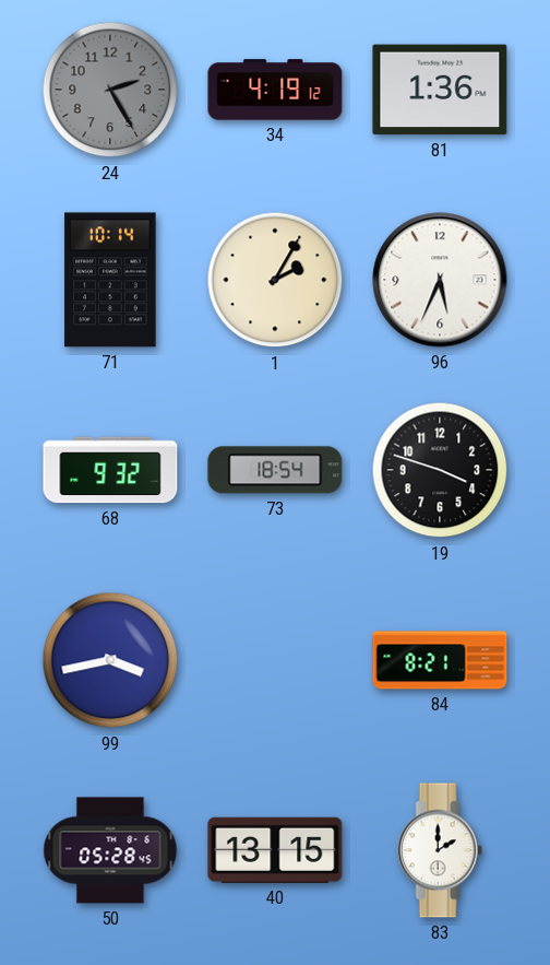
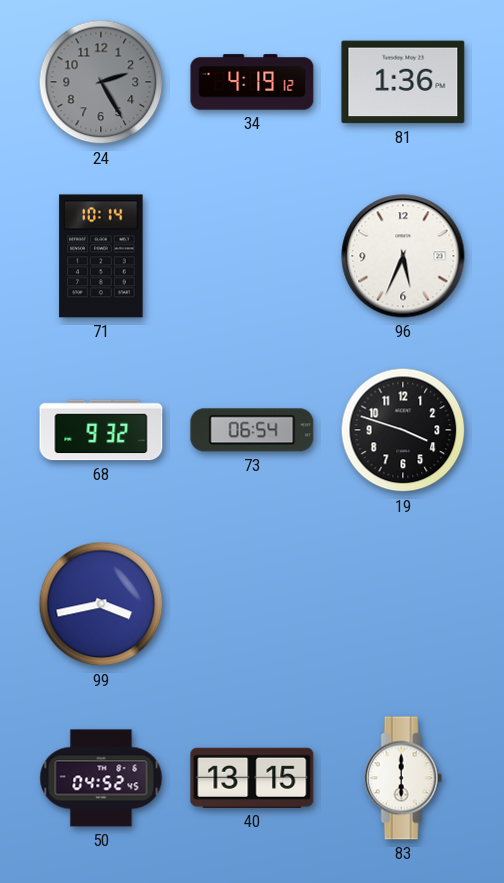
1: 2:05 -> none (275, 280)
73: 18:54 -> 06:54 (252, 430)
84: 8:21 -> none (440, 660)
50: 05:28 -> 04:52 (101, 778)
83: 2:00 -> 6:00 (403, 778)
